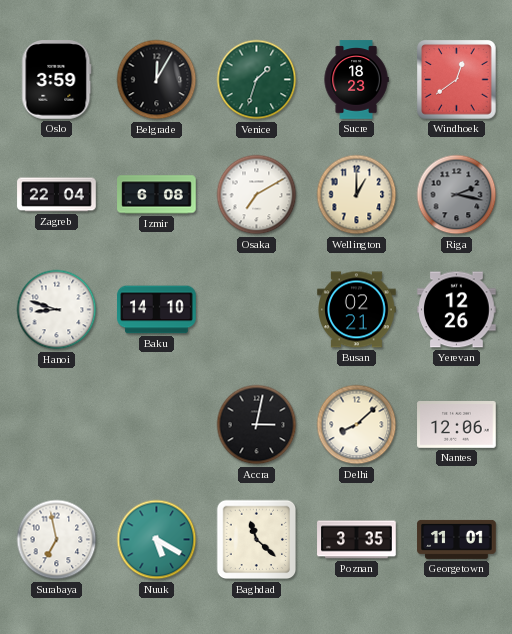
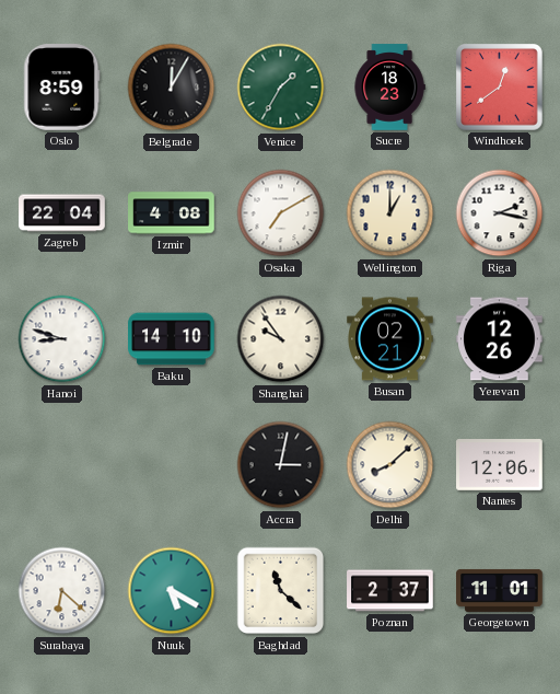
Oslo: 3:59 -> 8:59 (62, 88)
Venice: 1:33 -> 1:35 (281, 88)
Izmir: 6:08 -> 4:08 (172, 213)
Riga dial: grey -> white (500, 213)
Shanghai: none -> 9:54 (281, 339)
Surabaya: 6:58 -> 6:22 (62, 591)
Poznan: 3:35 -> 2:37 (390, 591)
